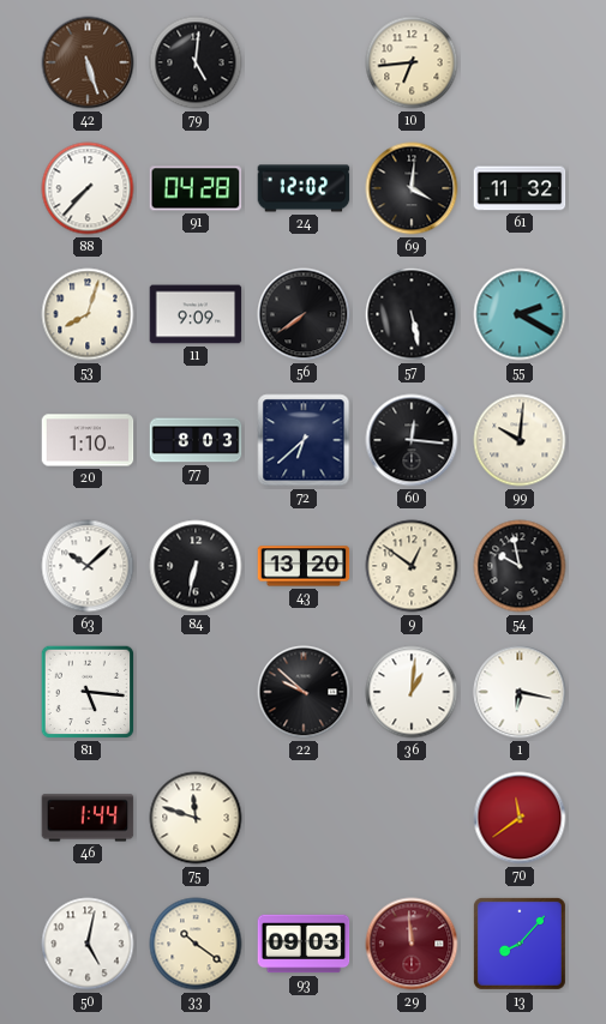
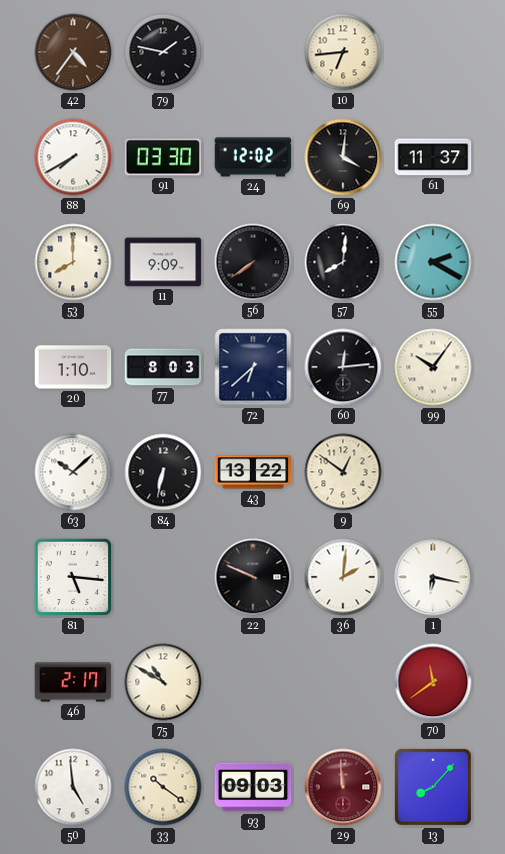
42: 5:27 -> 4:36 (73, 52)
79: 5:01 -> 1:47 (163, 52)
88: 7:37 -> 7:40 (73, 157)
91: 04:28 -> 03:30 (163, 157)
61: 11:32 -> 11:37 (433, 157)
53: 8:03 -> 8:00 (73, 262)
57: 5:28 -> 8:01 (343, 262)
60: 12:16 -> 12:14 (343, 367)
99: 10:01 -> 10:06 (433, 367)
43: 13:20 -> 13:22 (253, 472)
54: 9:58 -> none (520, 566)
22: 9:52 -> 9:49 (253, 577)
36: 1:01 -> 2:01 (343, 577)
46: 1:44 -> 2:17 (73, 682)
75: 11:48 -> 10:50 (163, 682)
50: 5:02 -> 4:59 (73, 787)
